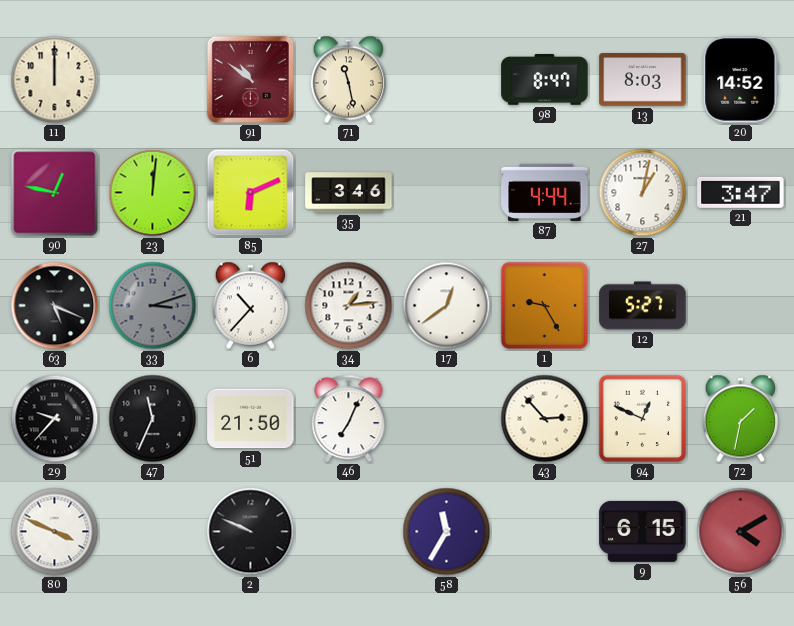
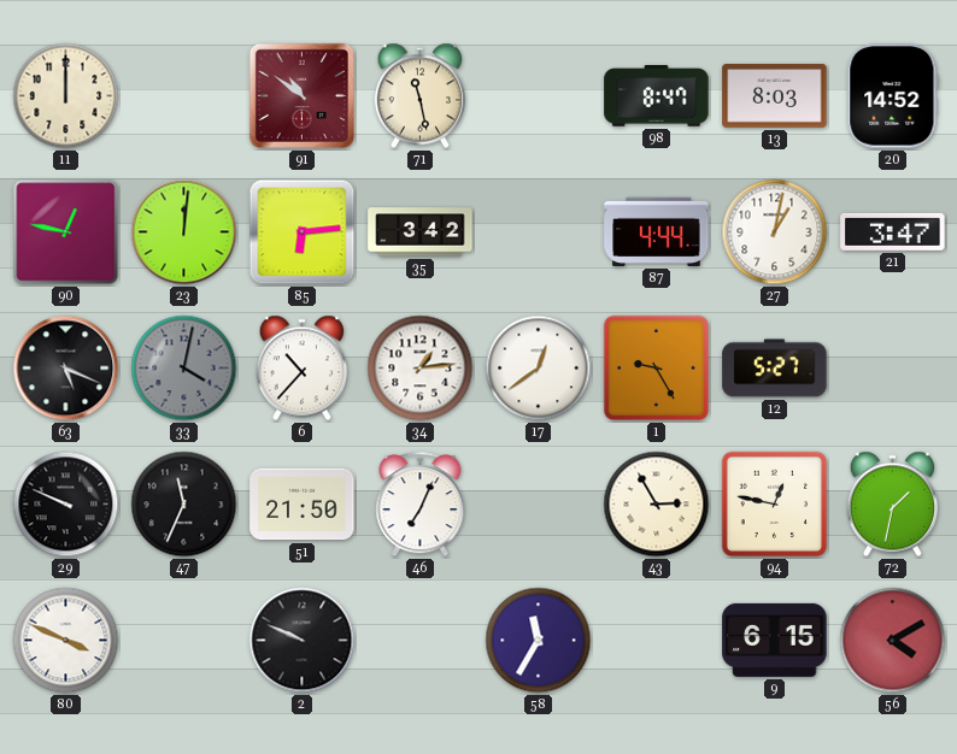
85: 6:11 -> 6:14 (303, 232)
35: 3:46 -> 3:42 (421, 232)
33: 3:12 -> 4:02 (184, 369)
29: 9:37 -> 9:49 (66, 505)
43: 2:53 -> 2:55 (657, 505)
94: 12:49 -> 12:47 (775, 505)
